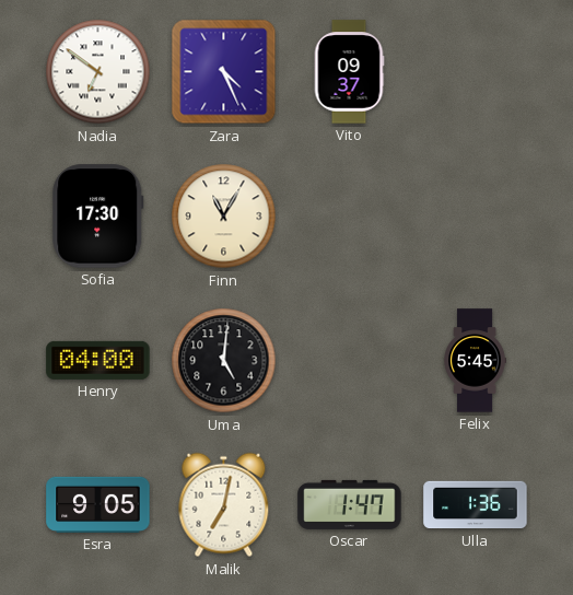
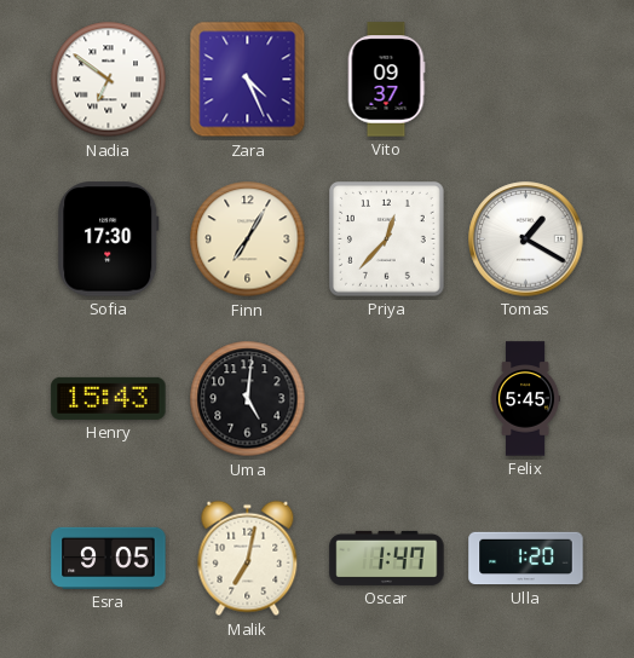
Finn: 11:05 -> 7:05 (248, 239)
Priya: none -> 12:37 (387, 239)
Tomas: none -> 1:20 (526, 239)
Henry: 04:00 -> 15:43 (109, 398)
Ulla: 1:36 -> 1:20 (526, 559)
